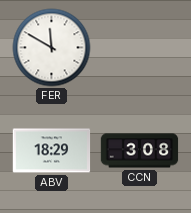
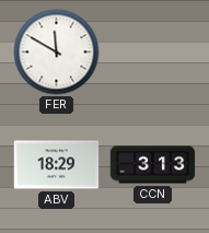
CCN: 3:08 -> 3:13 (153, 165)
